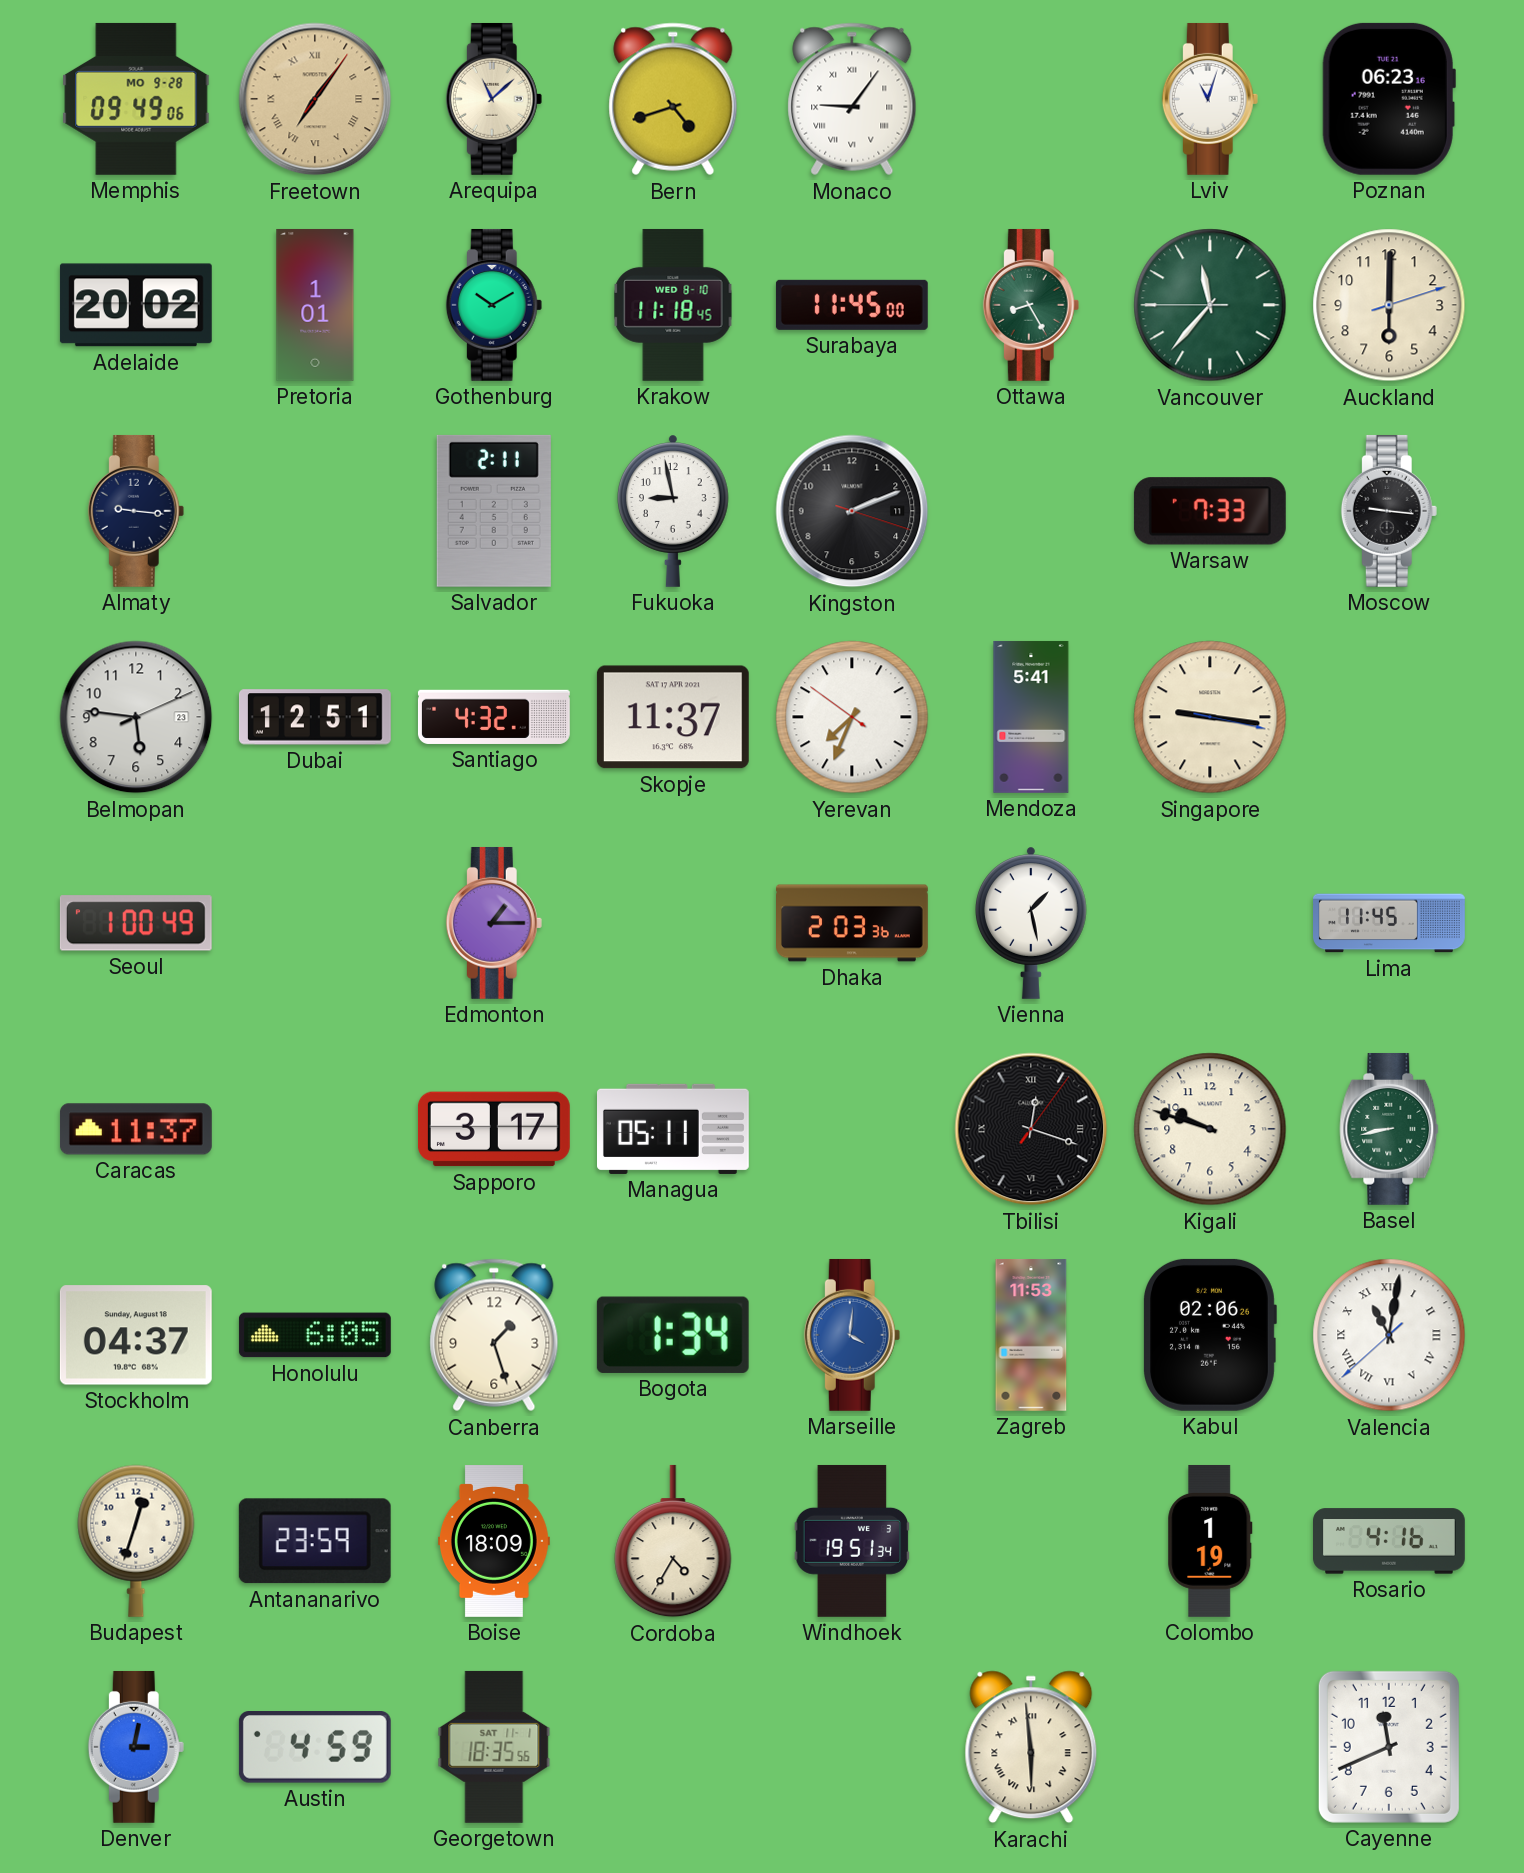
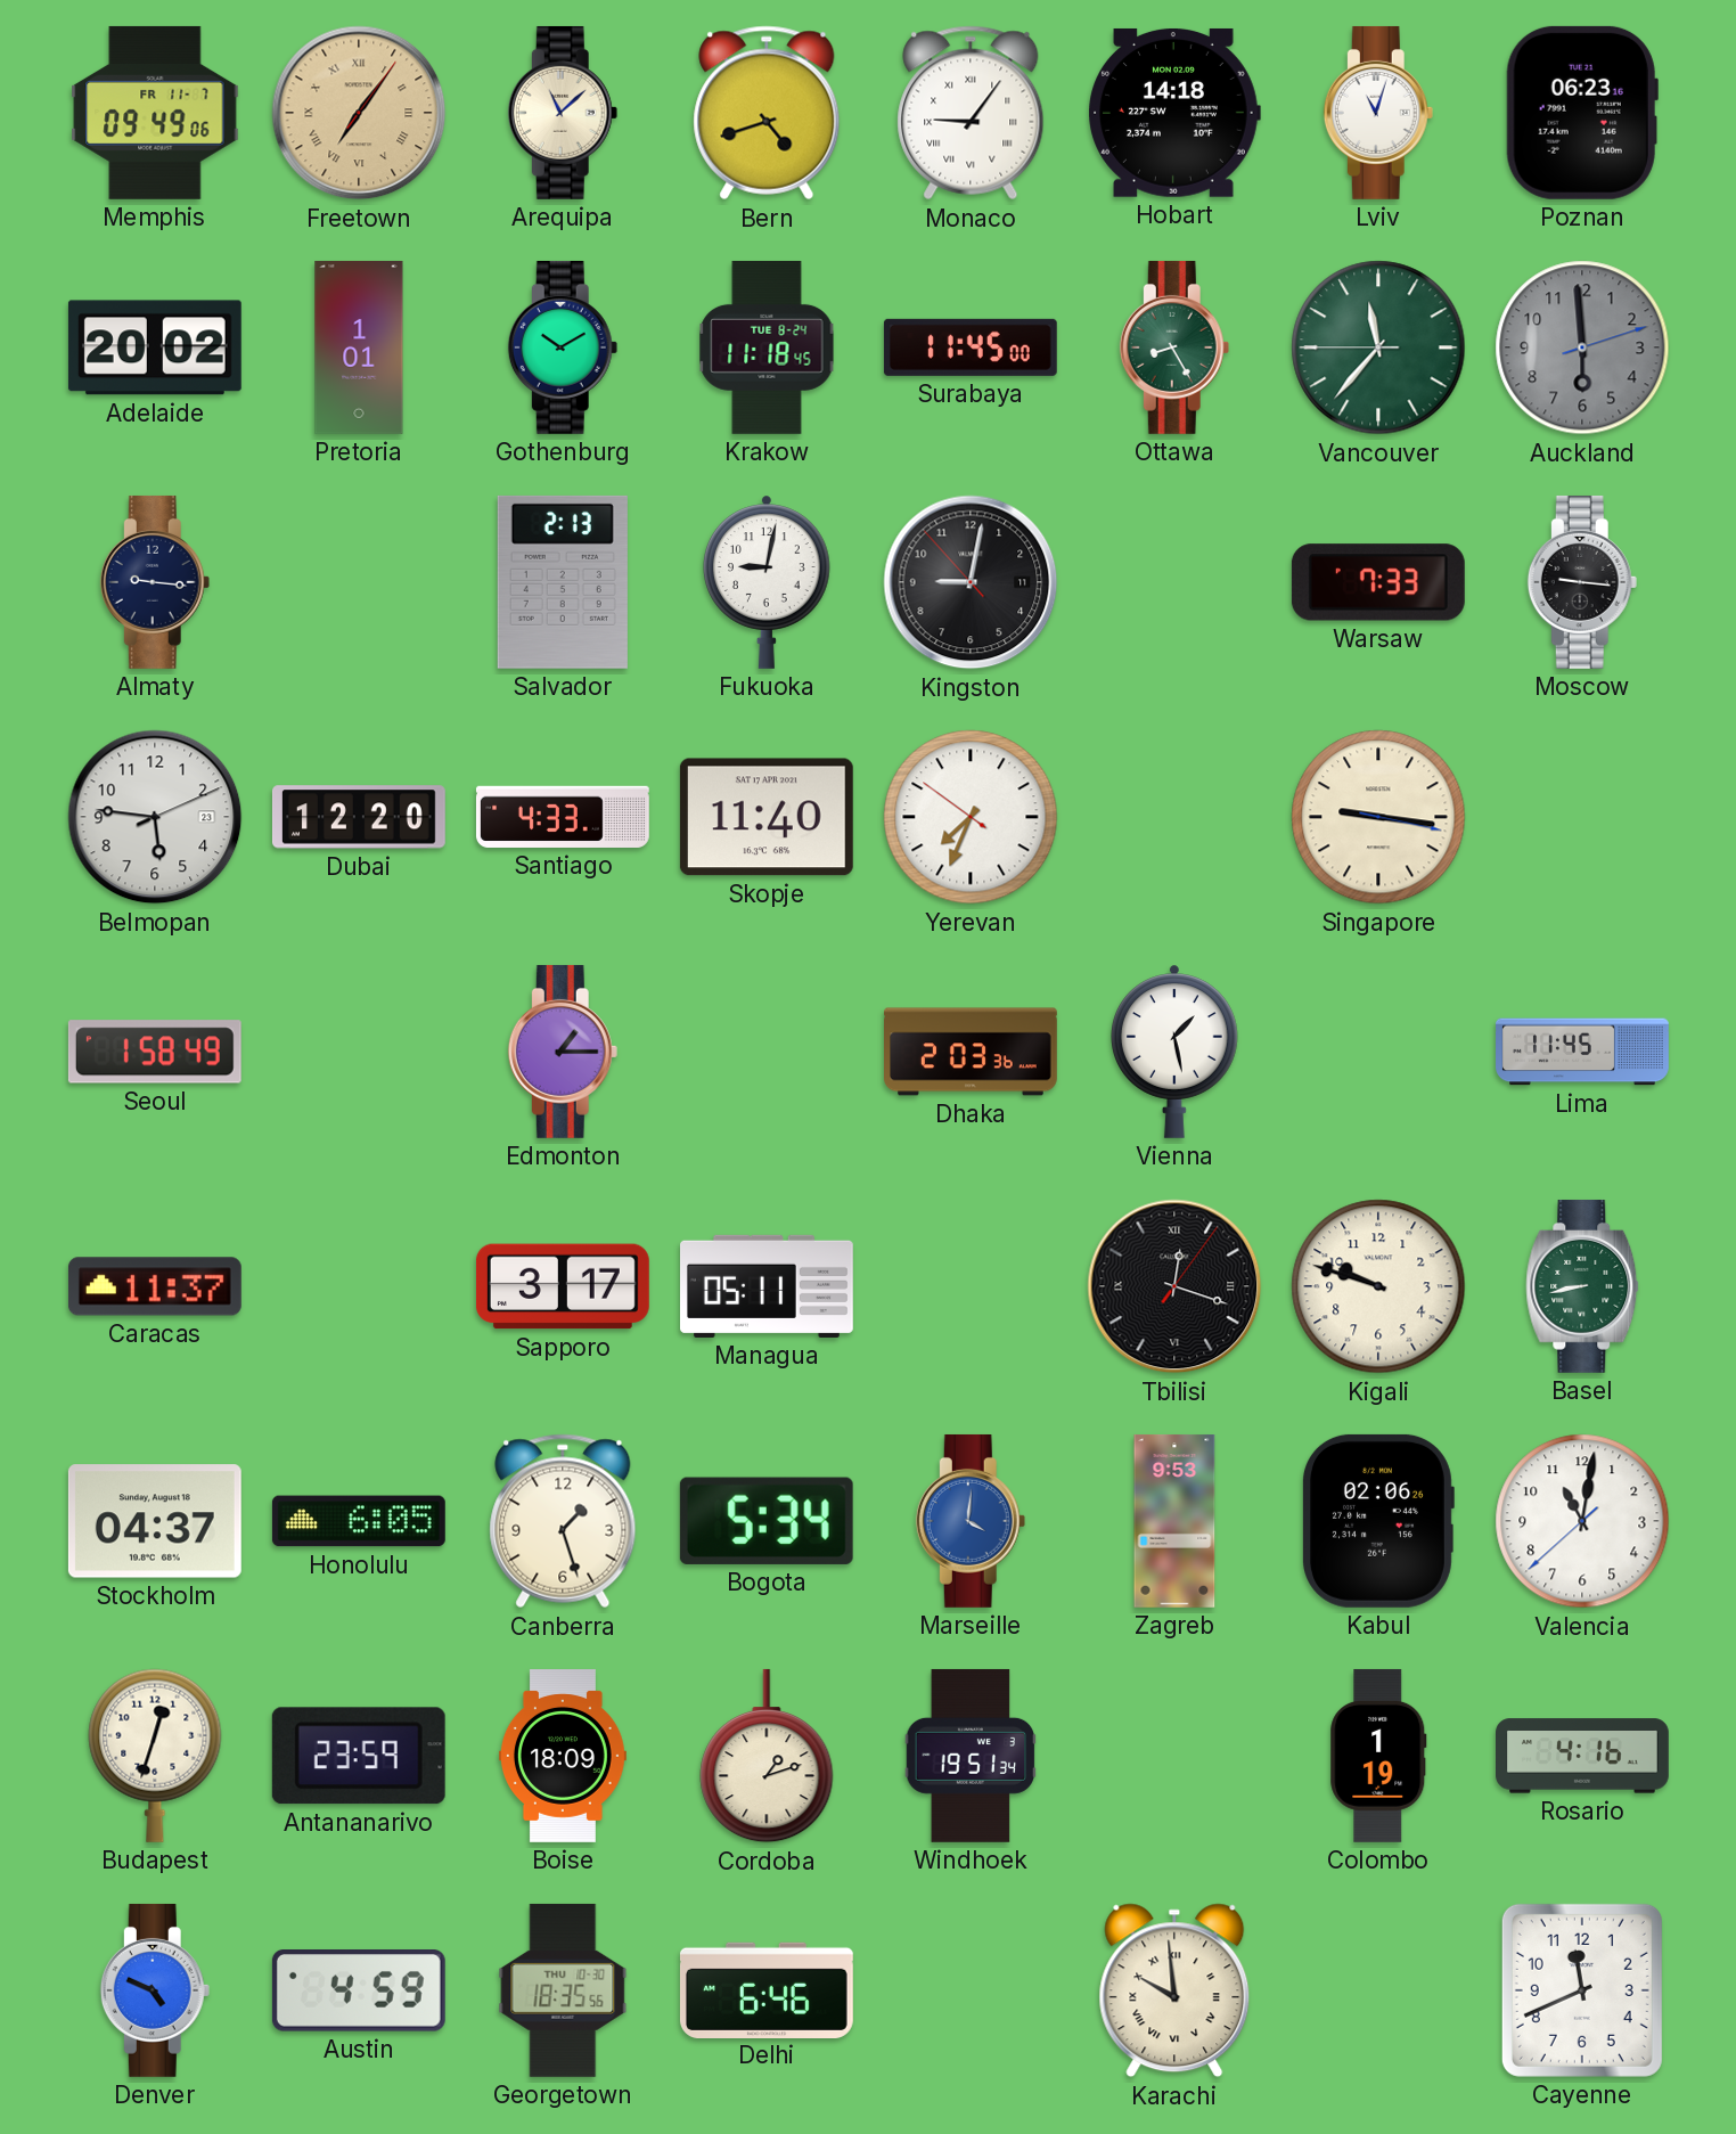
Memphis date: MO 9-28 -> FR 11-7 (155, 113)
Hobart: none -> 14:18 (1174, 113)
Krakow date: WED 8-10 -> TUE 8-24 (767, 348)
Auckland: 6:00 -> 5:59 (1582, 348)
Auckland dial: cream -> grey (1582, 348)
Salvador: 2:11 -> 2:13 (563, 582)
Fukuoka: 8:58 -> 9:02 (768, 582)
Kingston: 2:11 -> 9:01 (971, 582)
Dubai: 12:51 -> 12:20 (359, 817)
Santiago: 4:32 -> 4:33 (563, 817)
Skopje: 11:37 -> 11:40 (767, 817)
Mendoza: 5:41 -> none (1031, 717)
Seoul: 1:00 -> 1:58 (155, 1052)
Bogota: 1:34 -> 5:34 (767, 1521)
Zagreb: 11:53 -> 9:53 (1174, 1522)
Valencia numerals: Roman -> Arabic (1582, 1521)
Cordoba: 4:35 -> 1:12 (767, 1756)
Denver: 3:02 -> 4:49 (155, 1990)
Georgetown date: SAT 11-1 -> THU 10-30 (563, 1990)
Delhi: none -> 6:46 (767, 1989)
Karachi: 5:59 -> 9:59 (1174, 1990)
